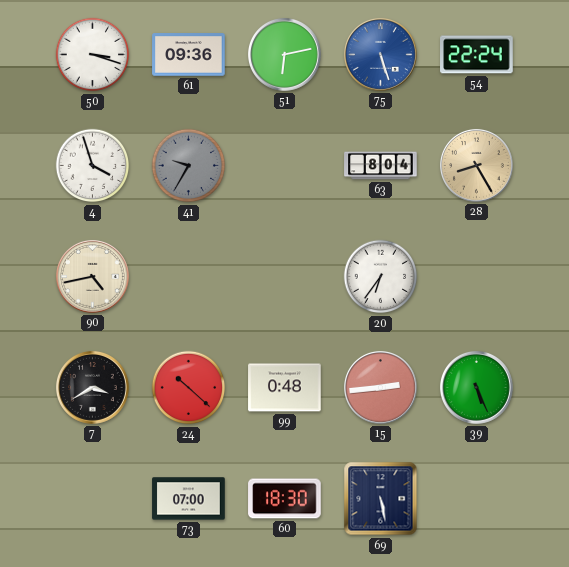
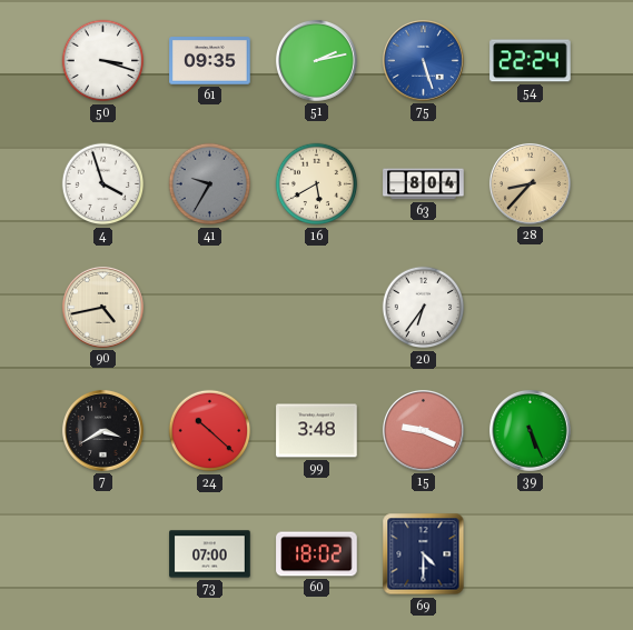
61: 09:36 -> 09:35 (210, 61)
51: 6:13 -> 2:13 (316, 60)
16: none -> 5:40 (317, 184)
28: 8:25 -> 8:37 (530, 183)
99: 0:48 -> 3:48 (317, 431)
15: 2:44 -> 9:19 (423, 430)
60: 18:30 -> 18:02 (317, 554)
69: 5:28 -> 4:30 (424, 554)
